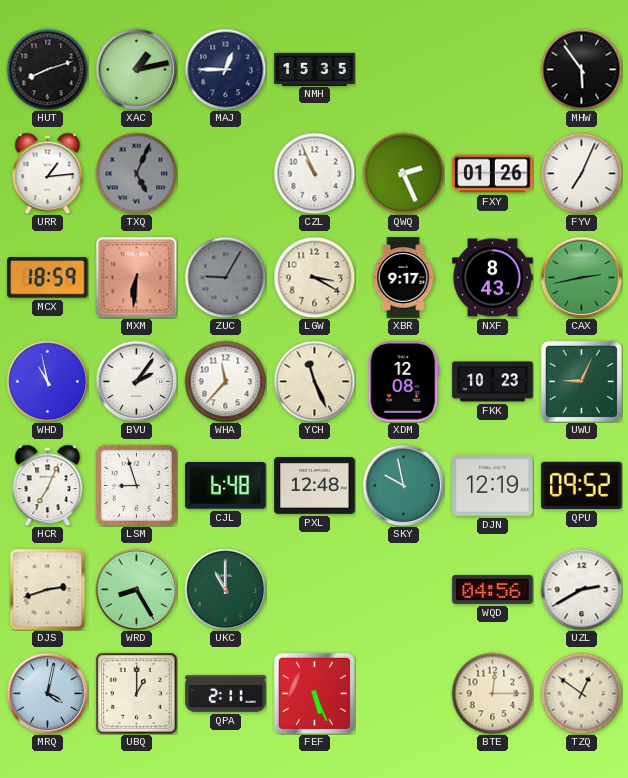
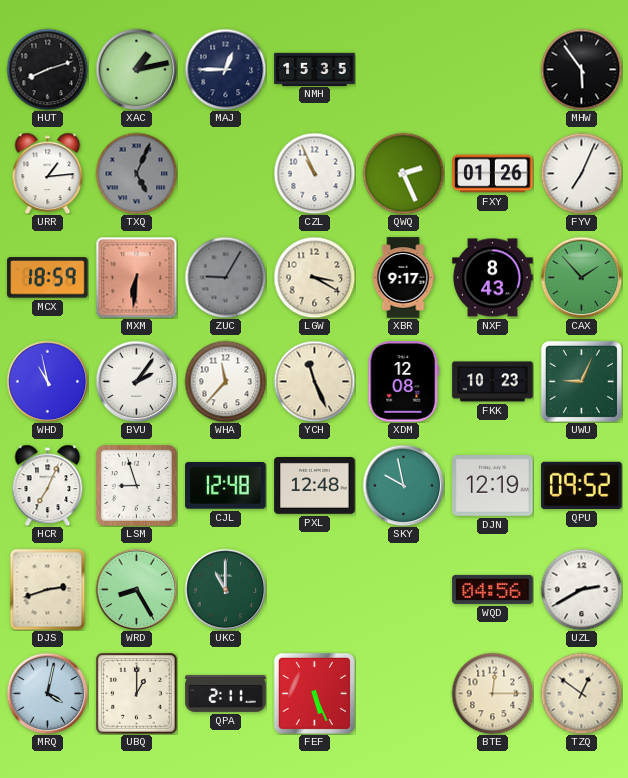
CAX: 2:43 -> 1:53 (581, 277)
CJL: 6:48 -> 12:48 (226, 486)
